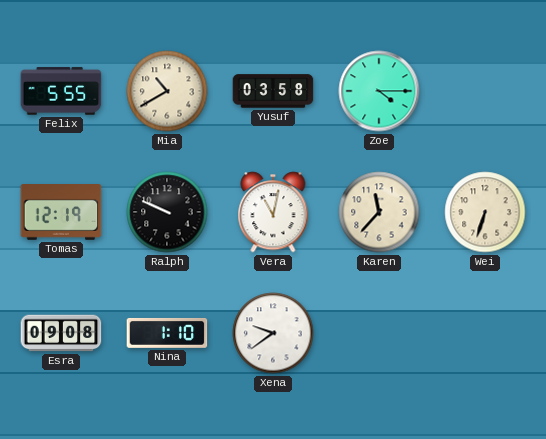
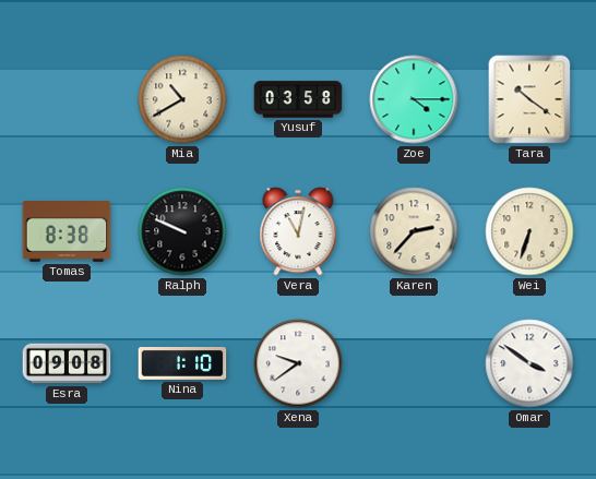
Felix: 5:55 -> none (61, 91)
Tara: none -> 10:21 (529, 99)
Tomas: 12:19 -> 8:38 (67, 232)
Karen: 11:37 -> 2:37 (414, 231)
Omar: none -> 3:51 (529, 363)
